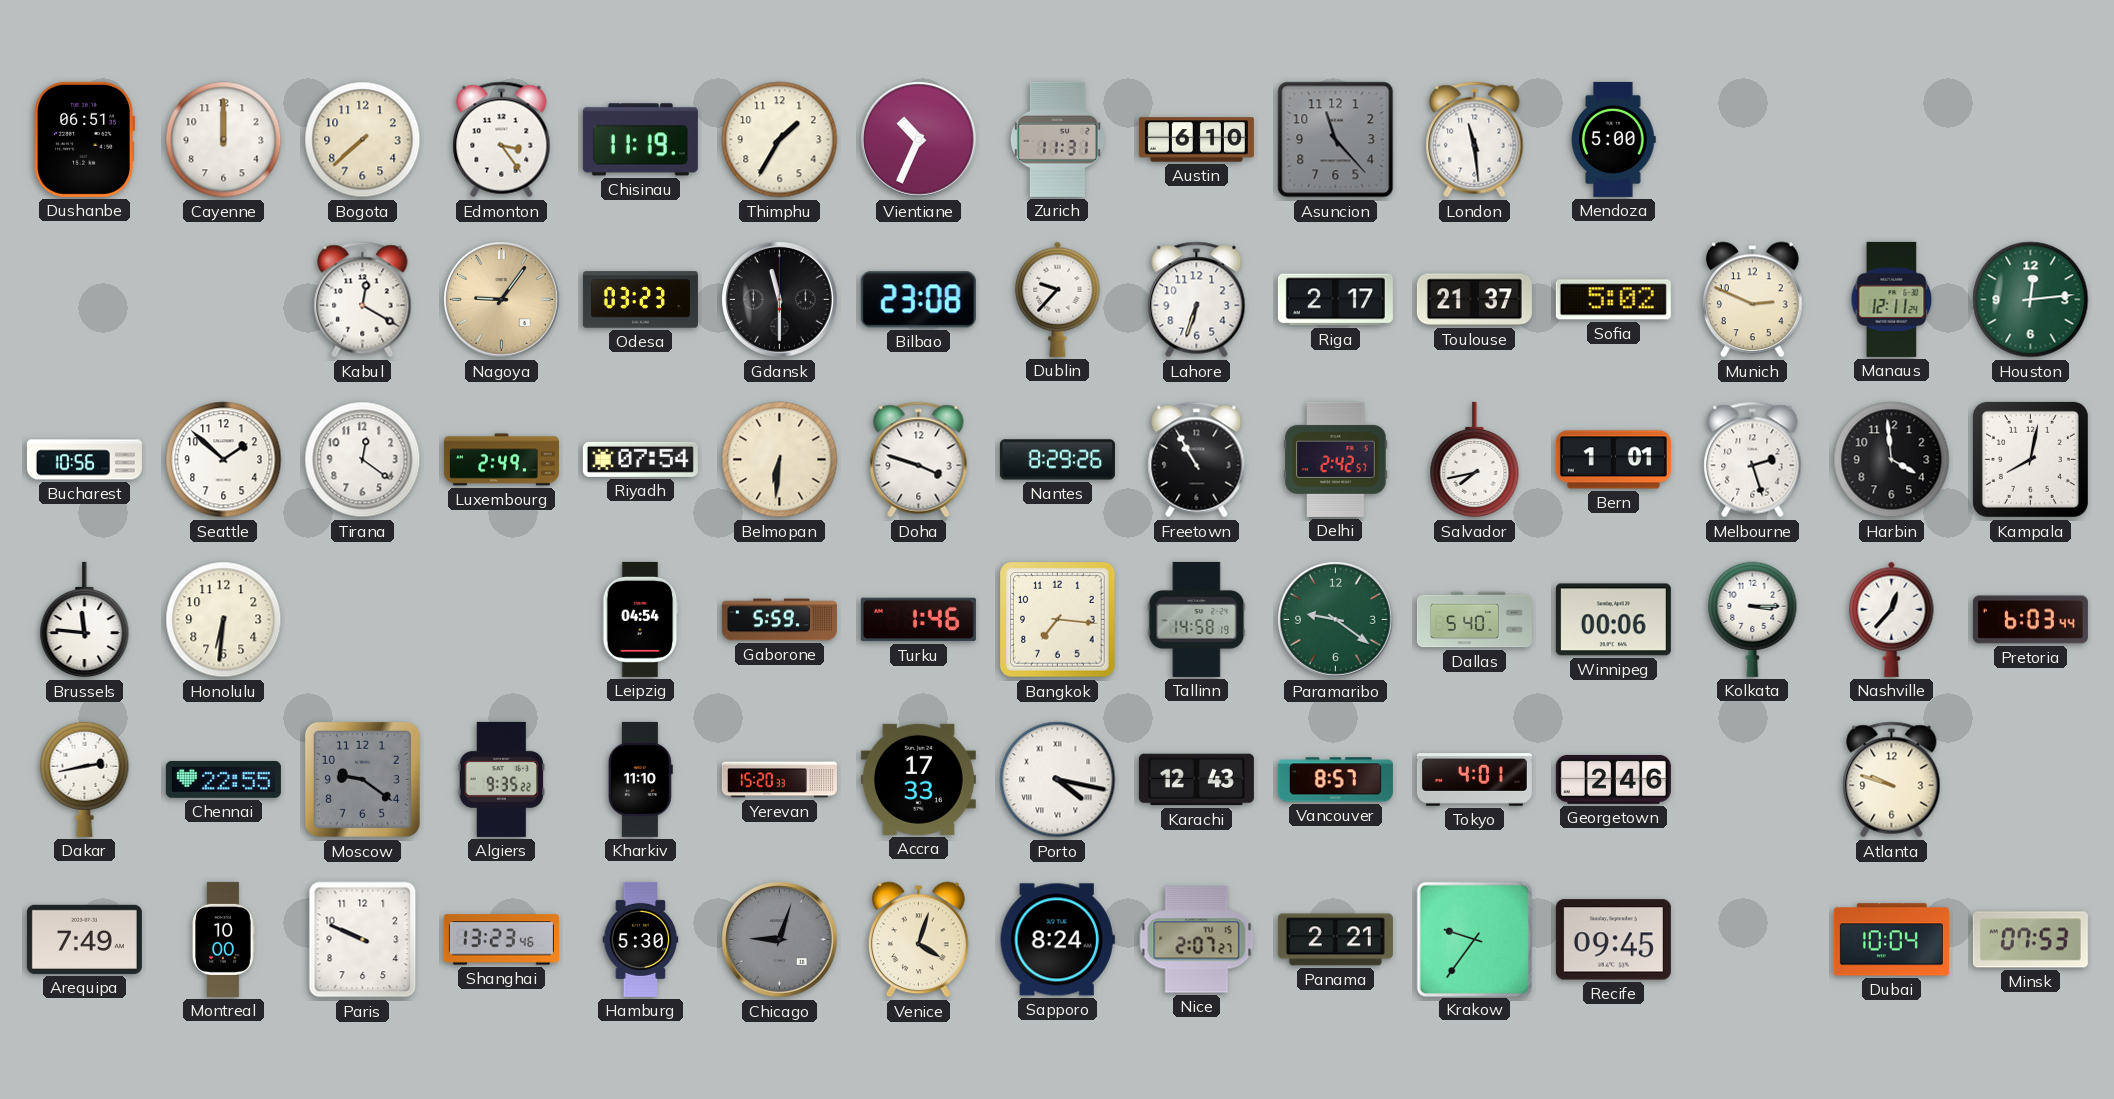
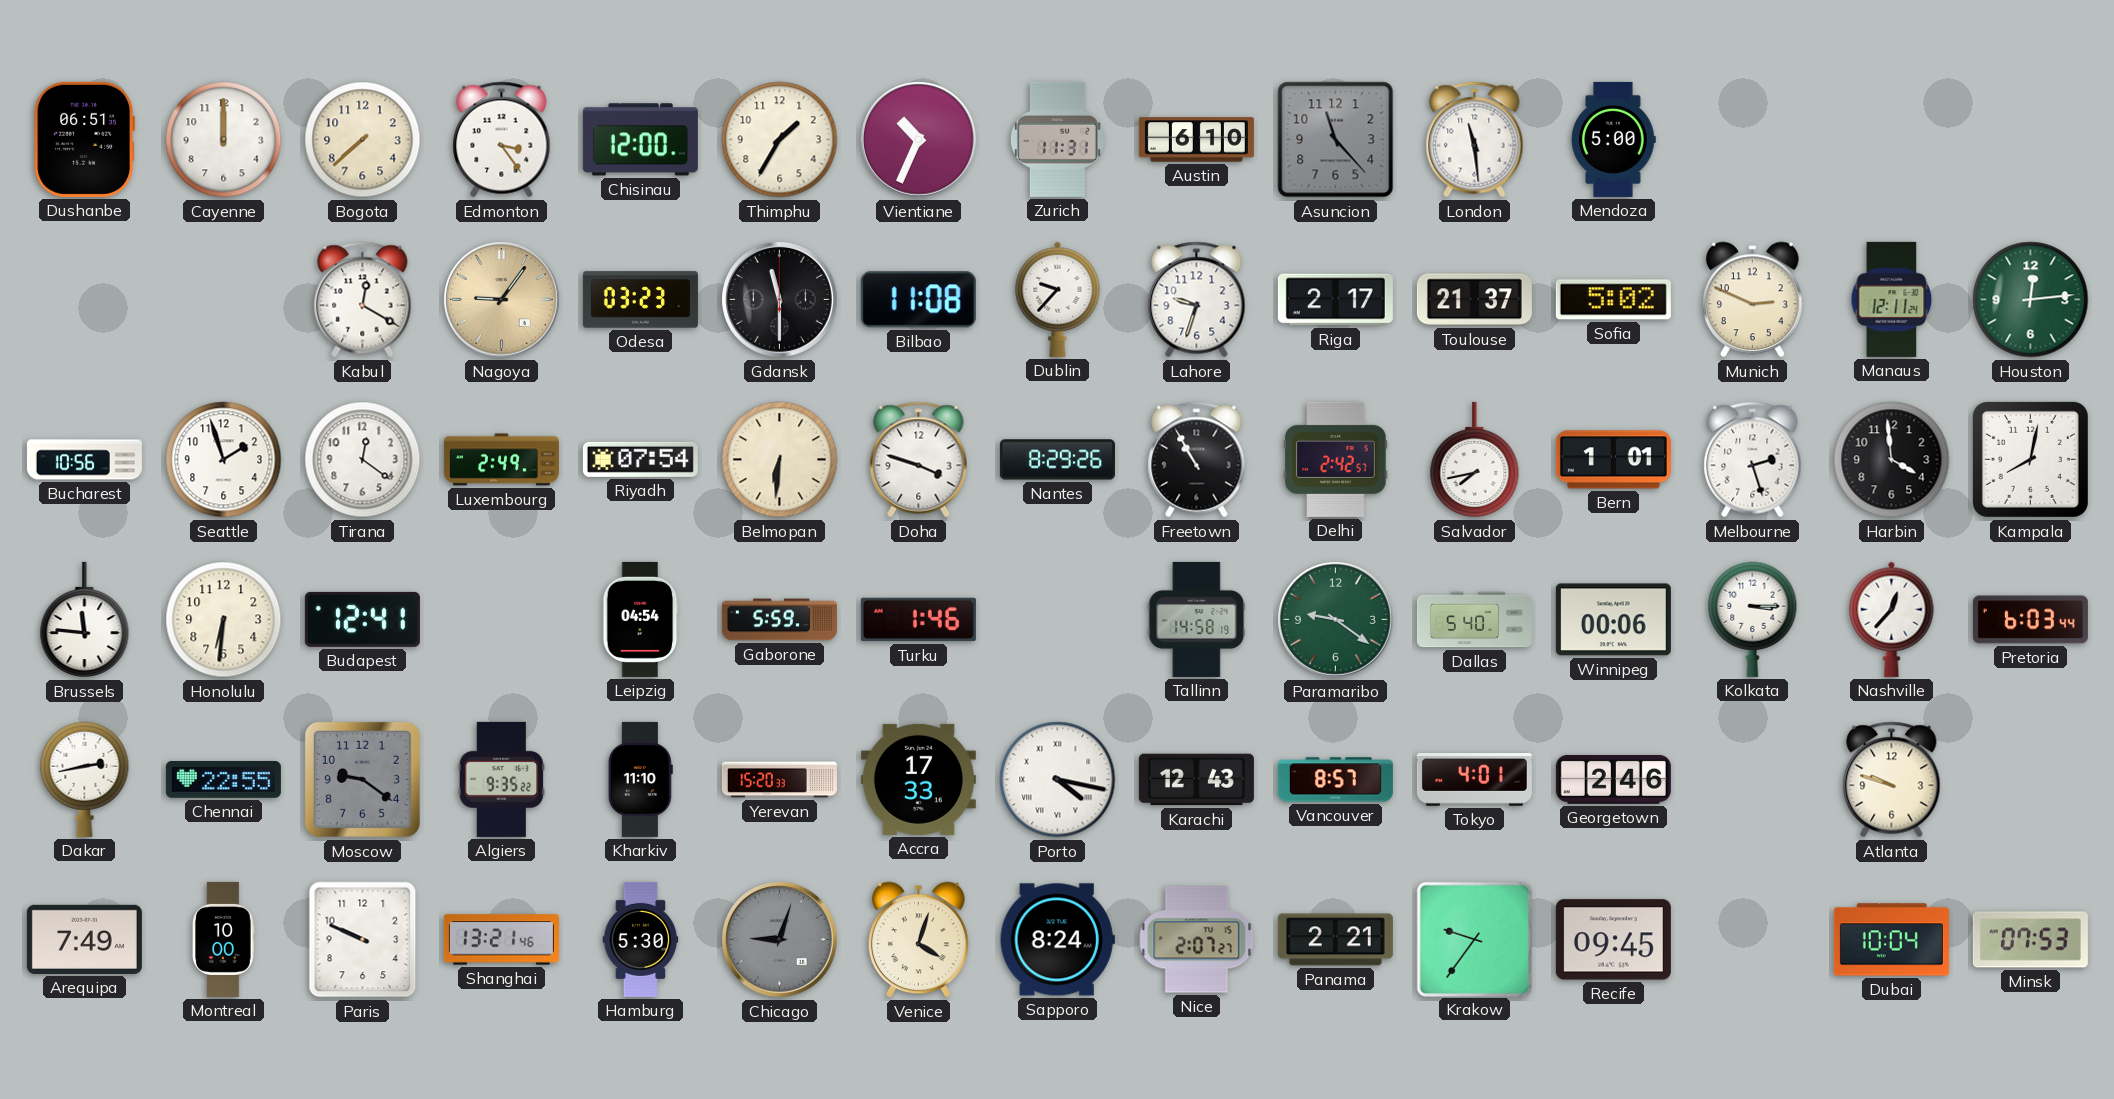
Chisinau: 11:19 -> 12:00 (640, 140)
Bilbao: 23:08 -> 11:08 (918, 300)
Lahore: 6:33 -> 9:33 (1197, 300)
Seattle: 1:52 -> 1:57 (224, 460)
Budapest: none -> 12:41 (362, 619)
Bangkok: 7:16 -> none (1058, 620)
Shanghai: 13:23 -> 13:21 (501, 940)
